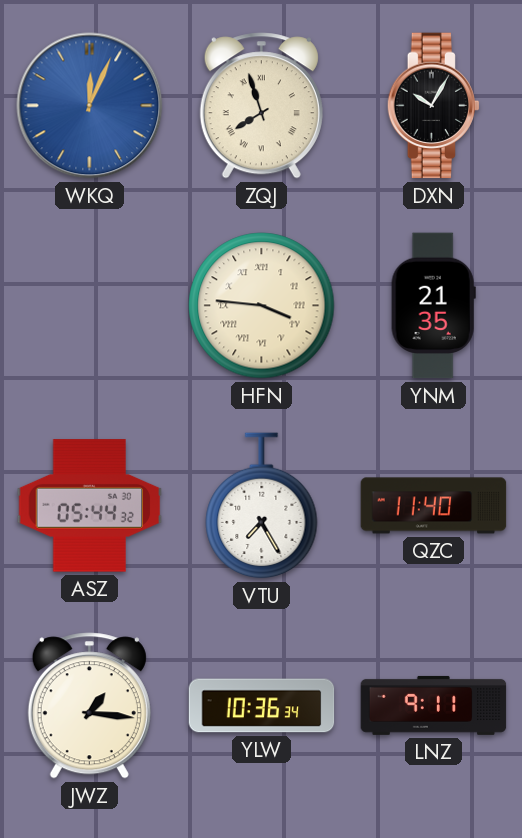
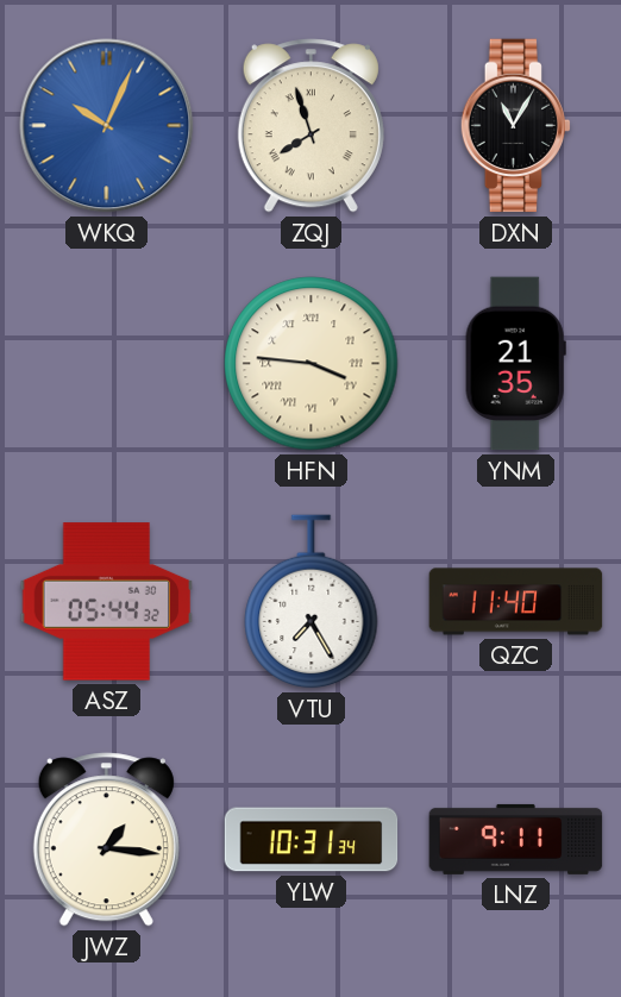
WKQ: 12:04 -> 10:04 (107, 126)
DXN: 10:05 -> 11:05 (515, 126)
YLW: 10:36 -> 10:31 (312, 840)
